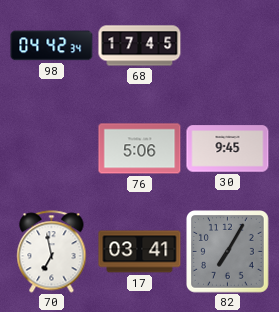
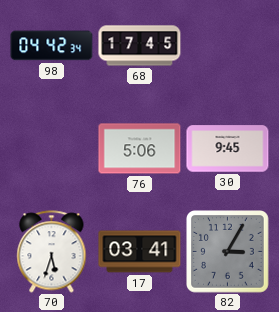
70: 6:58 -> 5:33 (52, 252)
82: 7:05 -> 3:05 (228, 252)
